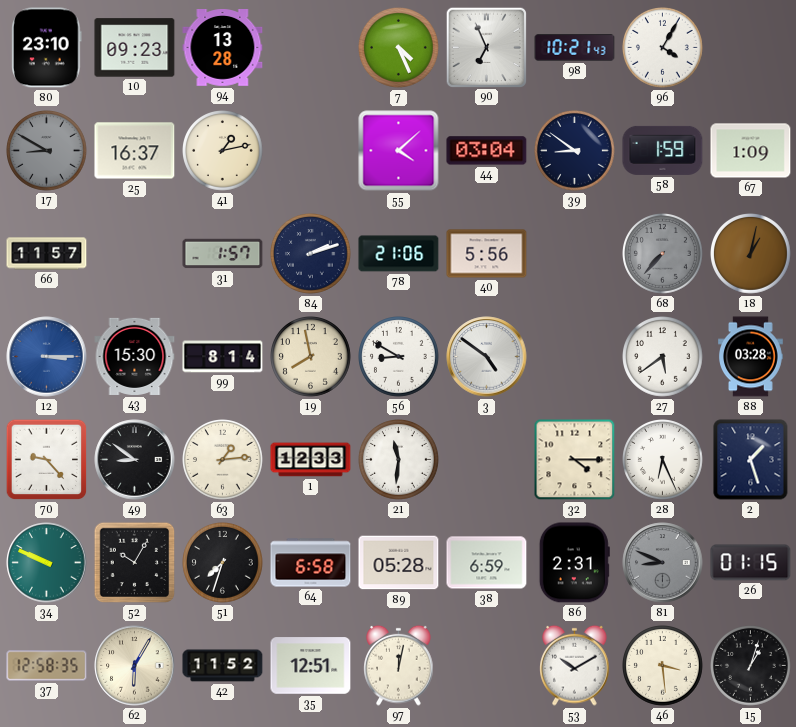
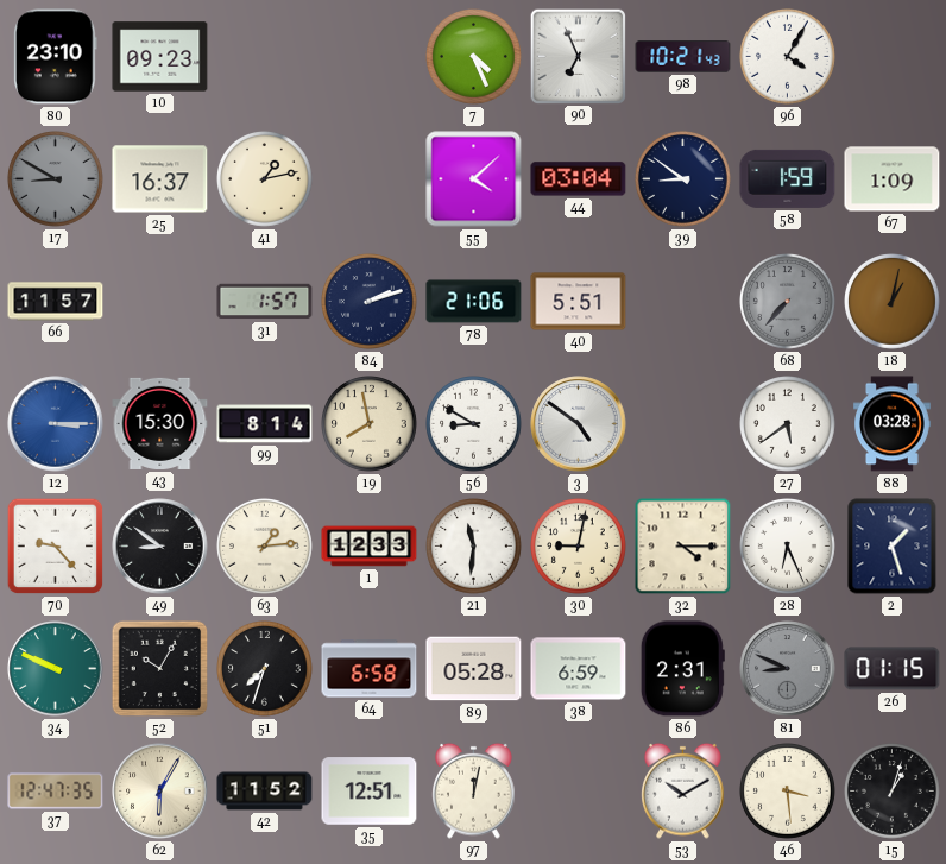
94: 13:28 -> none (223, 48)
40: 5:56 -> 5:51 (579, 302)
30: none -> 9:02 (579, 547)
37: 12:58 -> 12:47 (56, 792)
